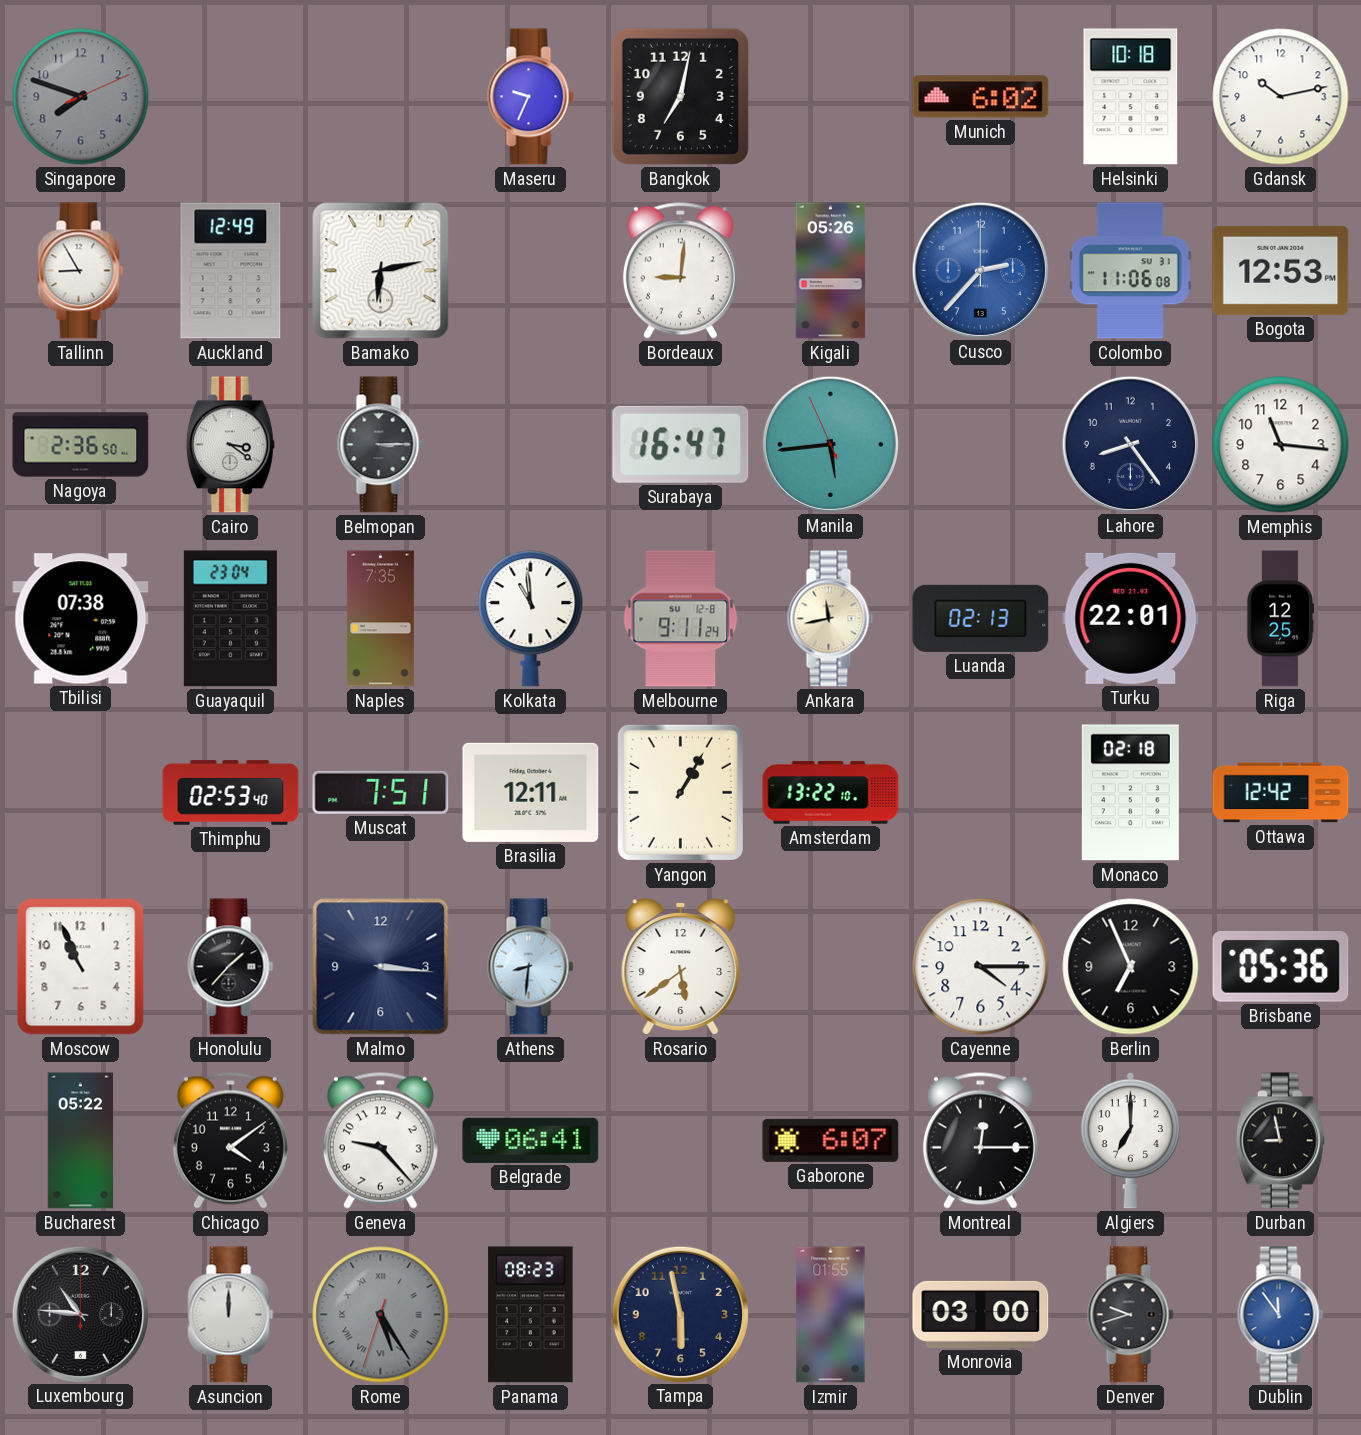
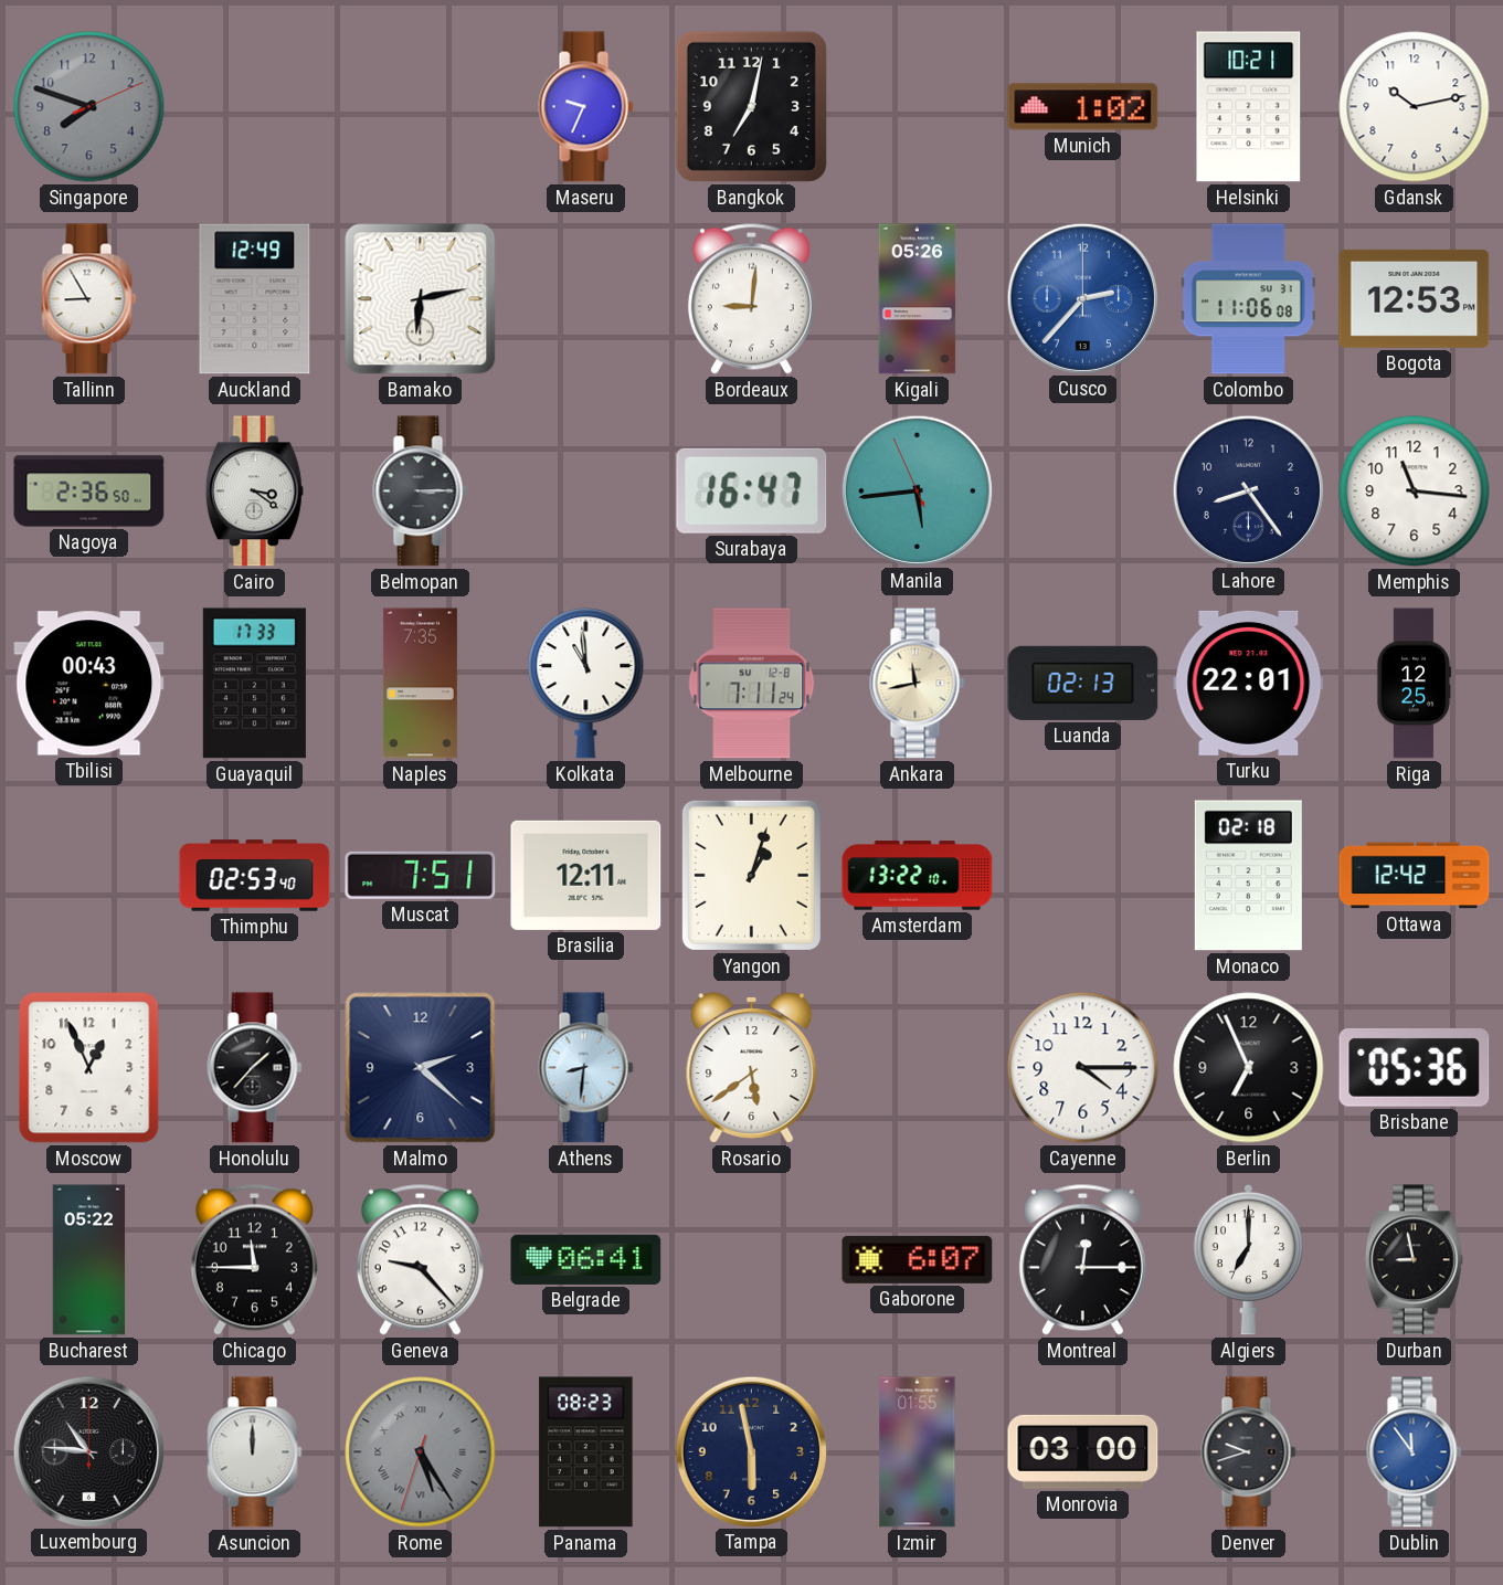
Munich: 6:02 -> 1:02 (1083, 107)
Helsinki: 10:18 -> 10:21 (1249, 107)
Tbilisi: 07:38 -> 00:43 (89, 684)
Guayaquil: 23:04 -> 17:33 (254, 684)
Melbourne: 9:11 -> 7:11 (752, 684)
Yangon: 1:05 -> 1:03 (751, 875)
Moscow: 10:56 -> 12:56 (89, 1068)
Malmo: 3:16 -> 2:22 (421, 1068)
Chicago: 4:09 -> 11:45 (254, 1259)
